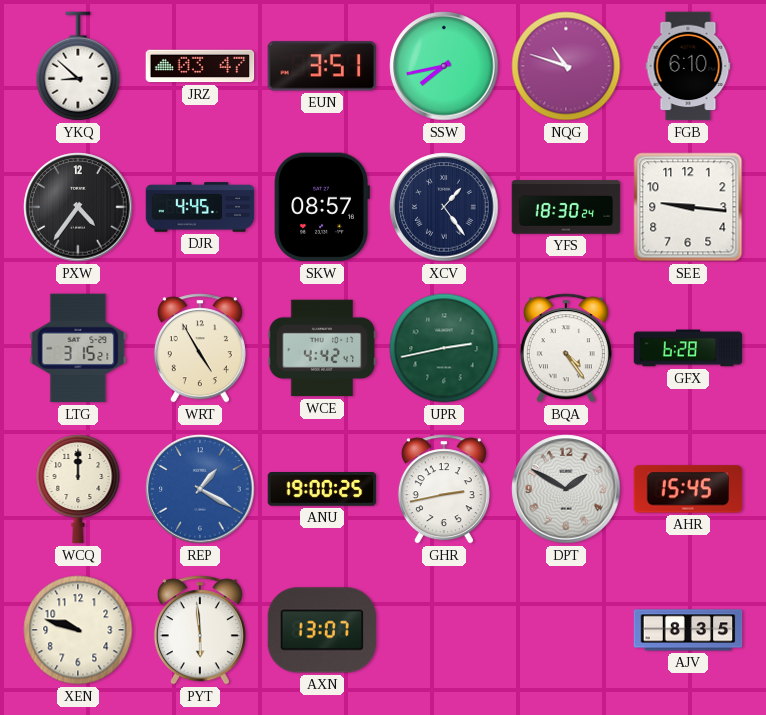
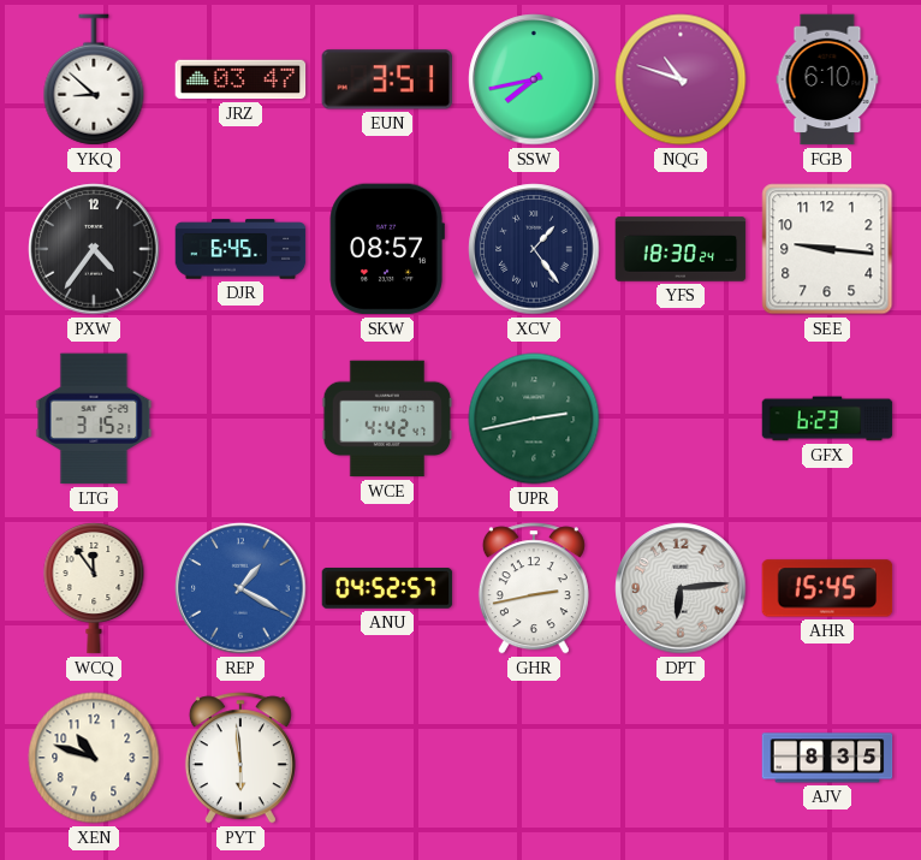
DJR: 4:45 -> 6:45 (240, 249)
WRT: 4:55 -> none (200, 348)
BQA: 4:24 -> none (566, 348)
GFX: 6:28 -> 6:23 (827, 419)
WCQ: 12:00 -> 11:54 (94, 588)
ANU: 19:00 -> 04:52 (387, 588)
DPT: 1:50 -> 6:14 (681, 588)
XEN: 9:48 -> 10:48 (94, 758)
AXN: 13:07 -> none (322, 630)
